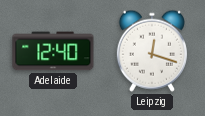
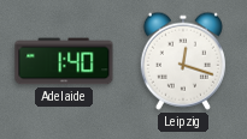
Adelaide: 12:40 -> 1:40 (64, 61)
